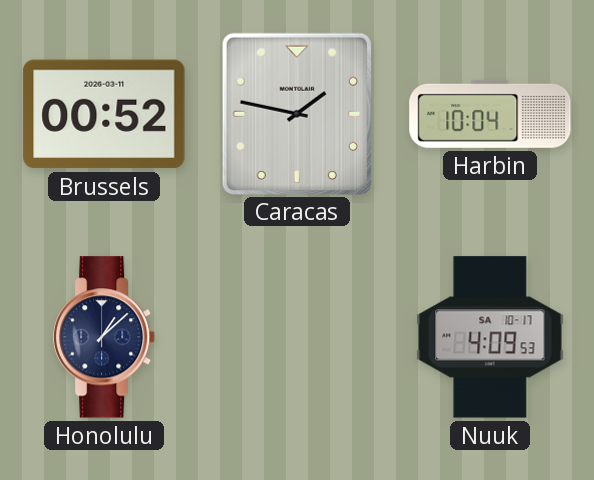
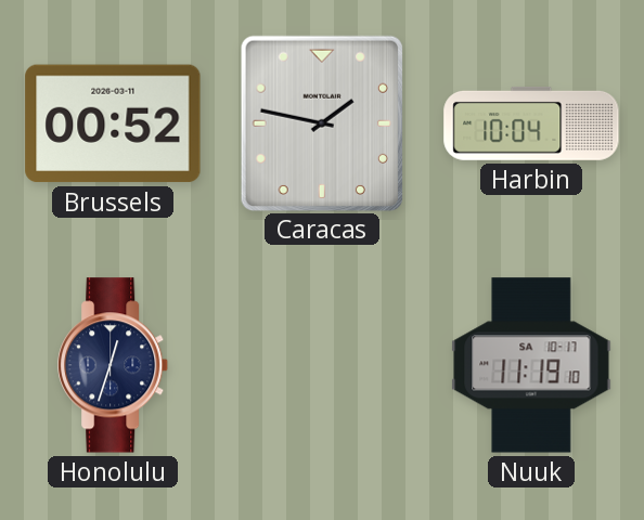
Honolulu: 1:08 -> 12:33 (114, 365)
Nuuk: 4:09 -> 11:19 (531, 365)
